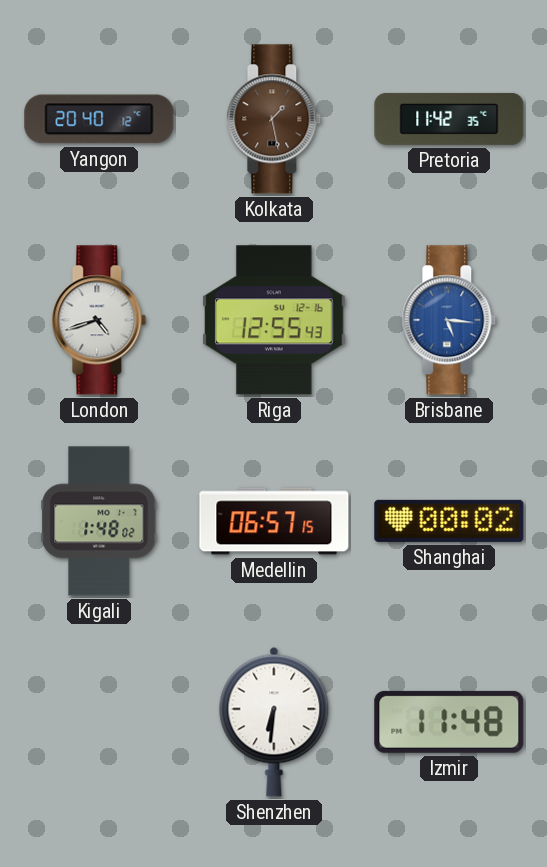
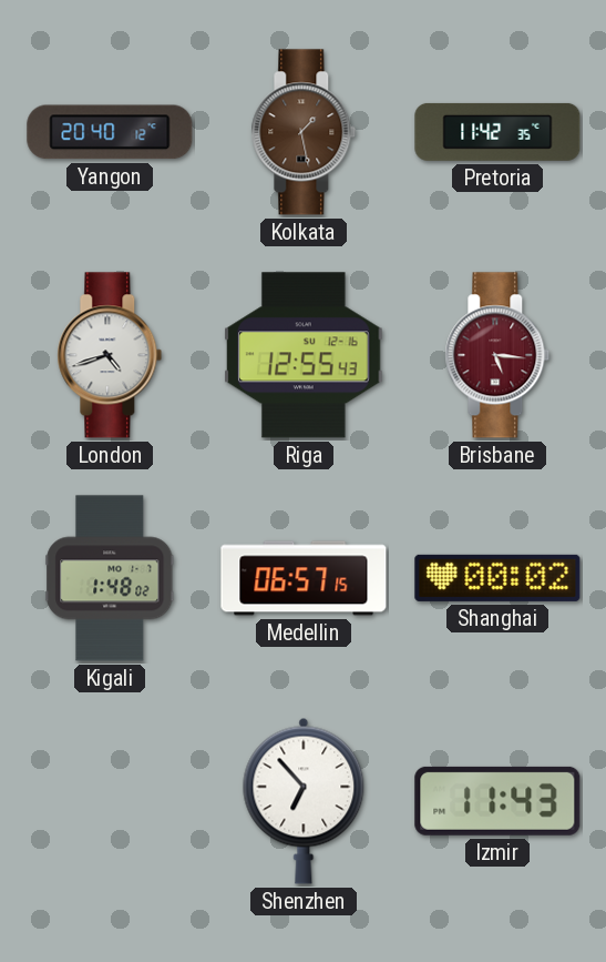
Brisbane dial: blue -> burgundy (497, 355)
Shenzhen: 6:31 -> 6:53 (304, 801)
Izmir: 11:48 -> 11:43 (497, 801)
